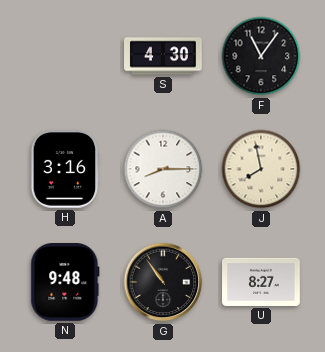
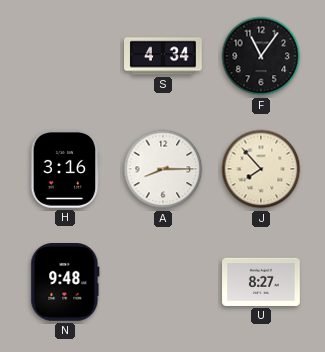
S: 4:30 -> 4:34 (163, 56)
J: 7:58 -> 7:53 (261, 169)
G: 10:54 -> none (163, 282)
